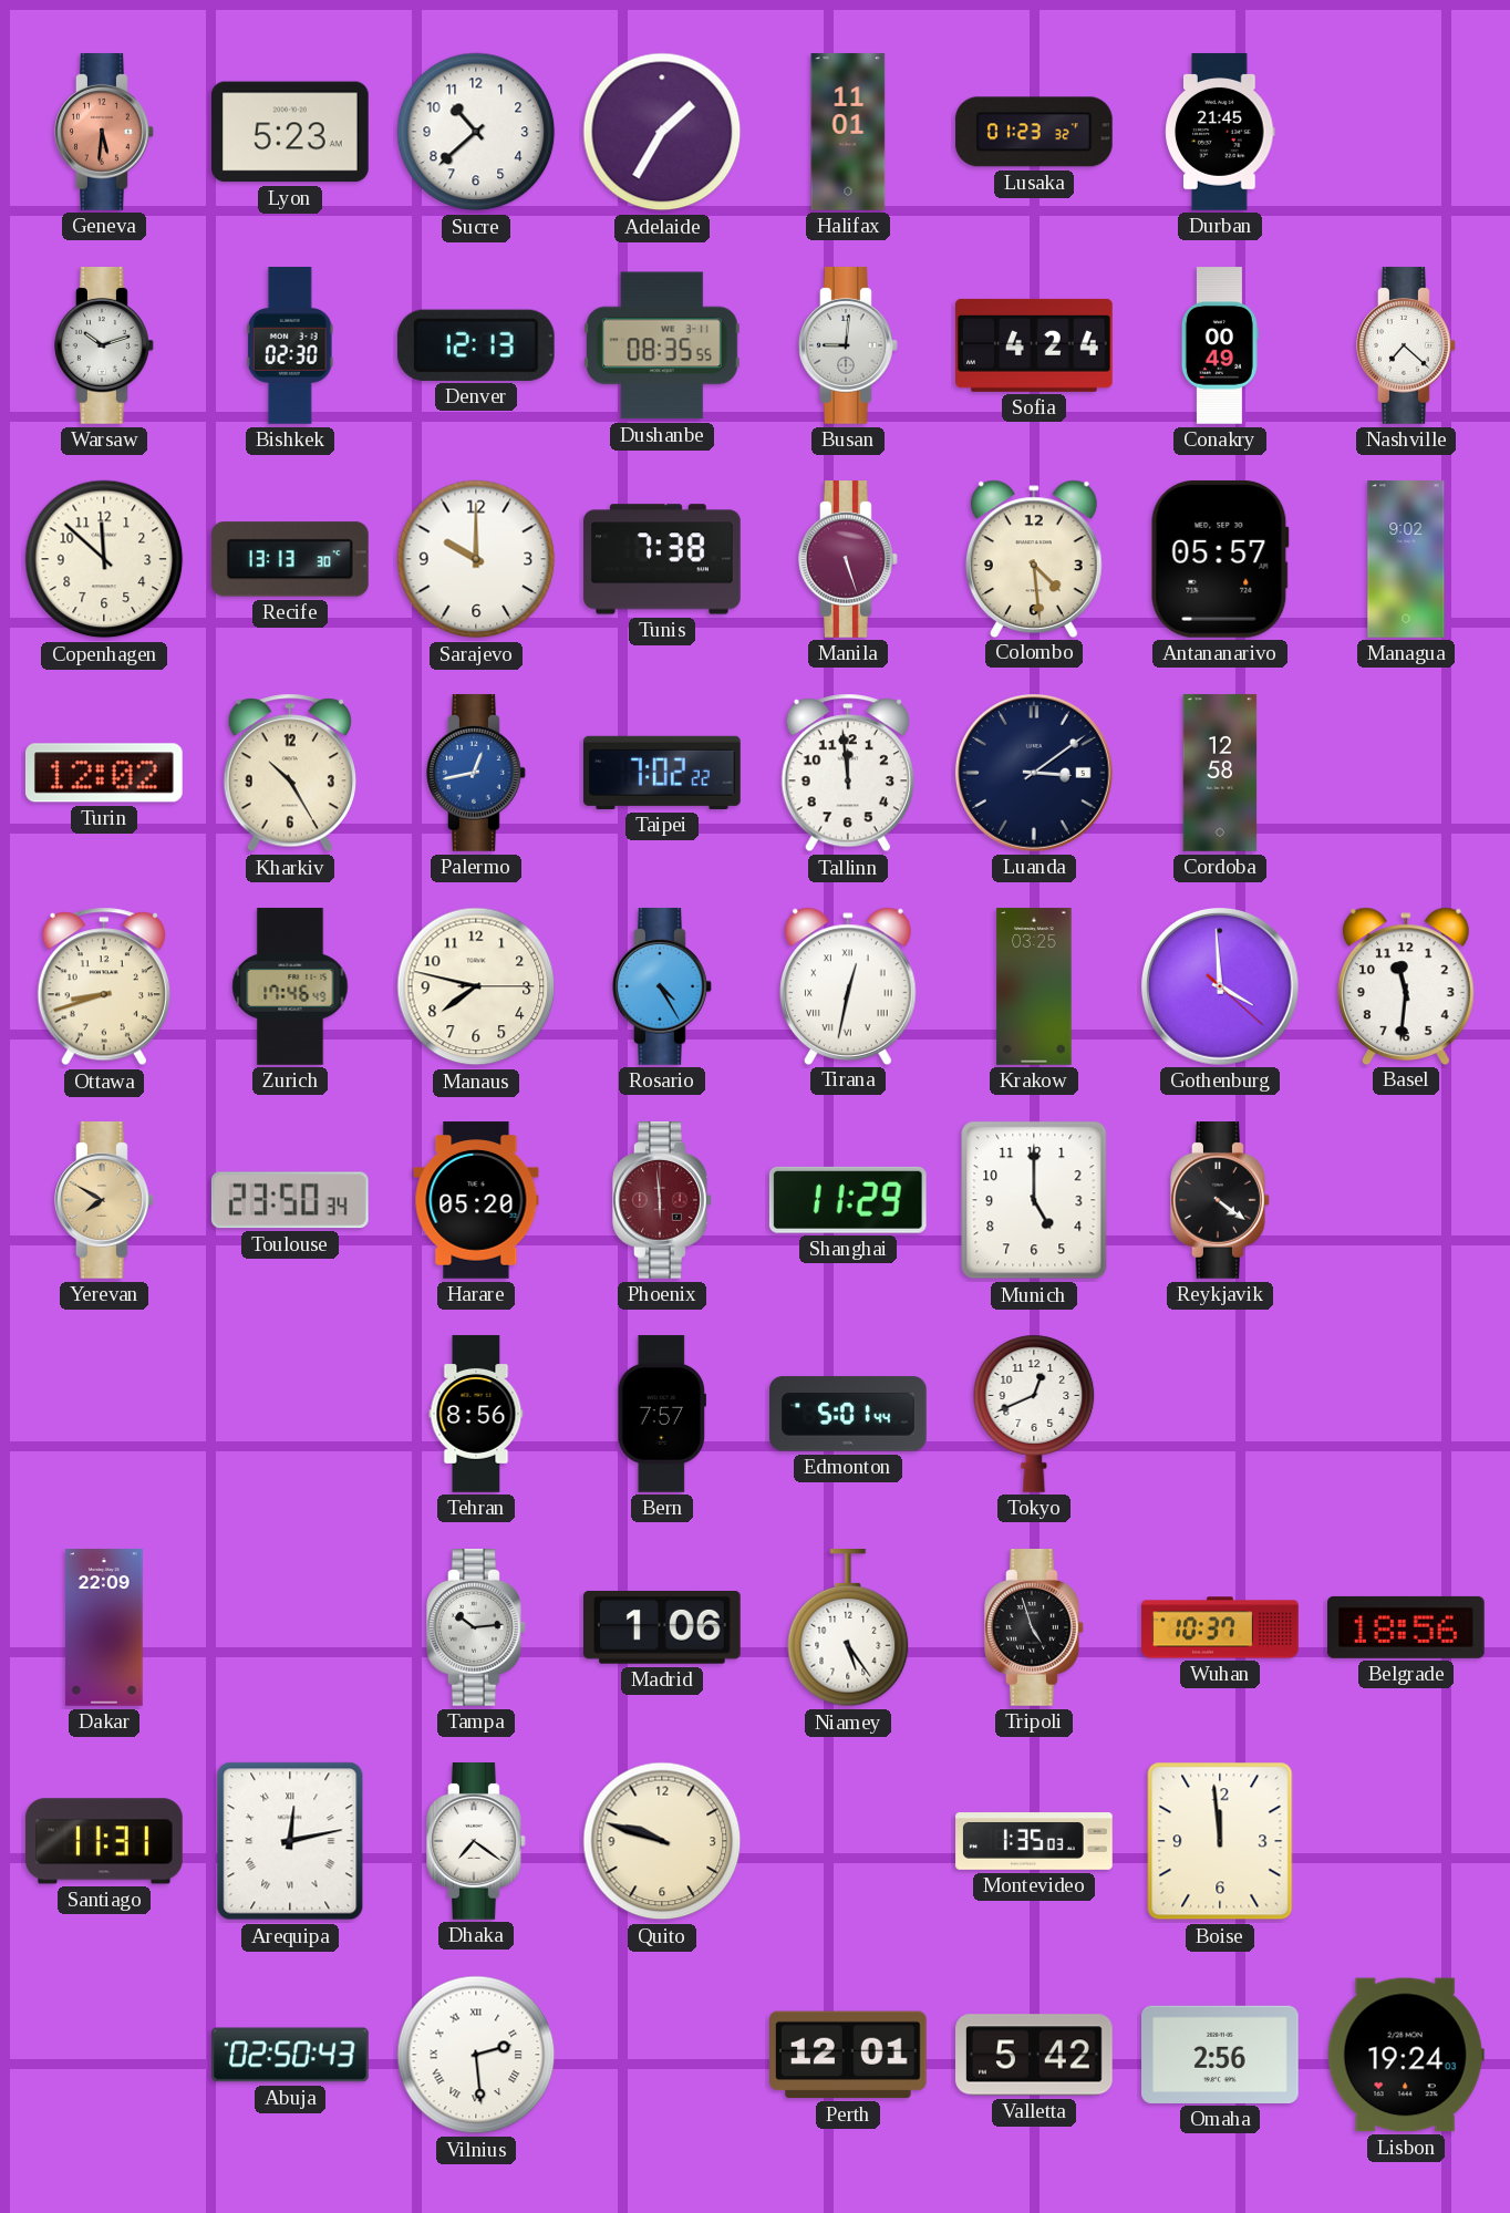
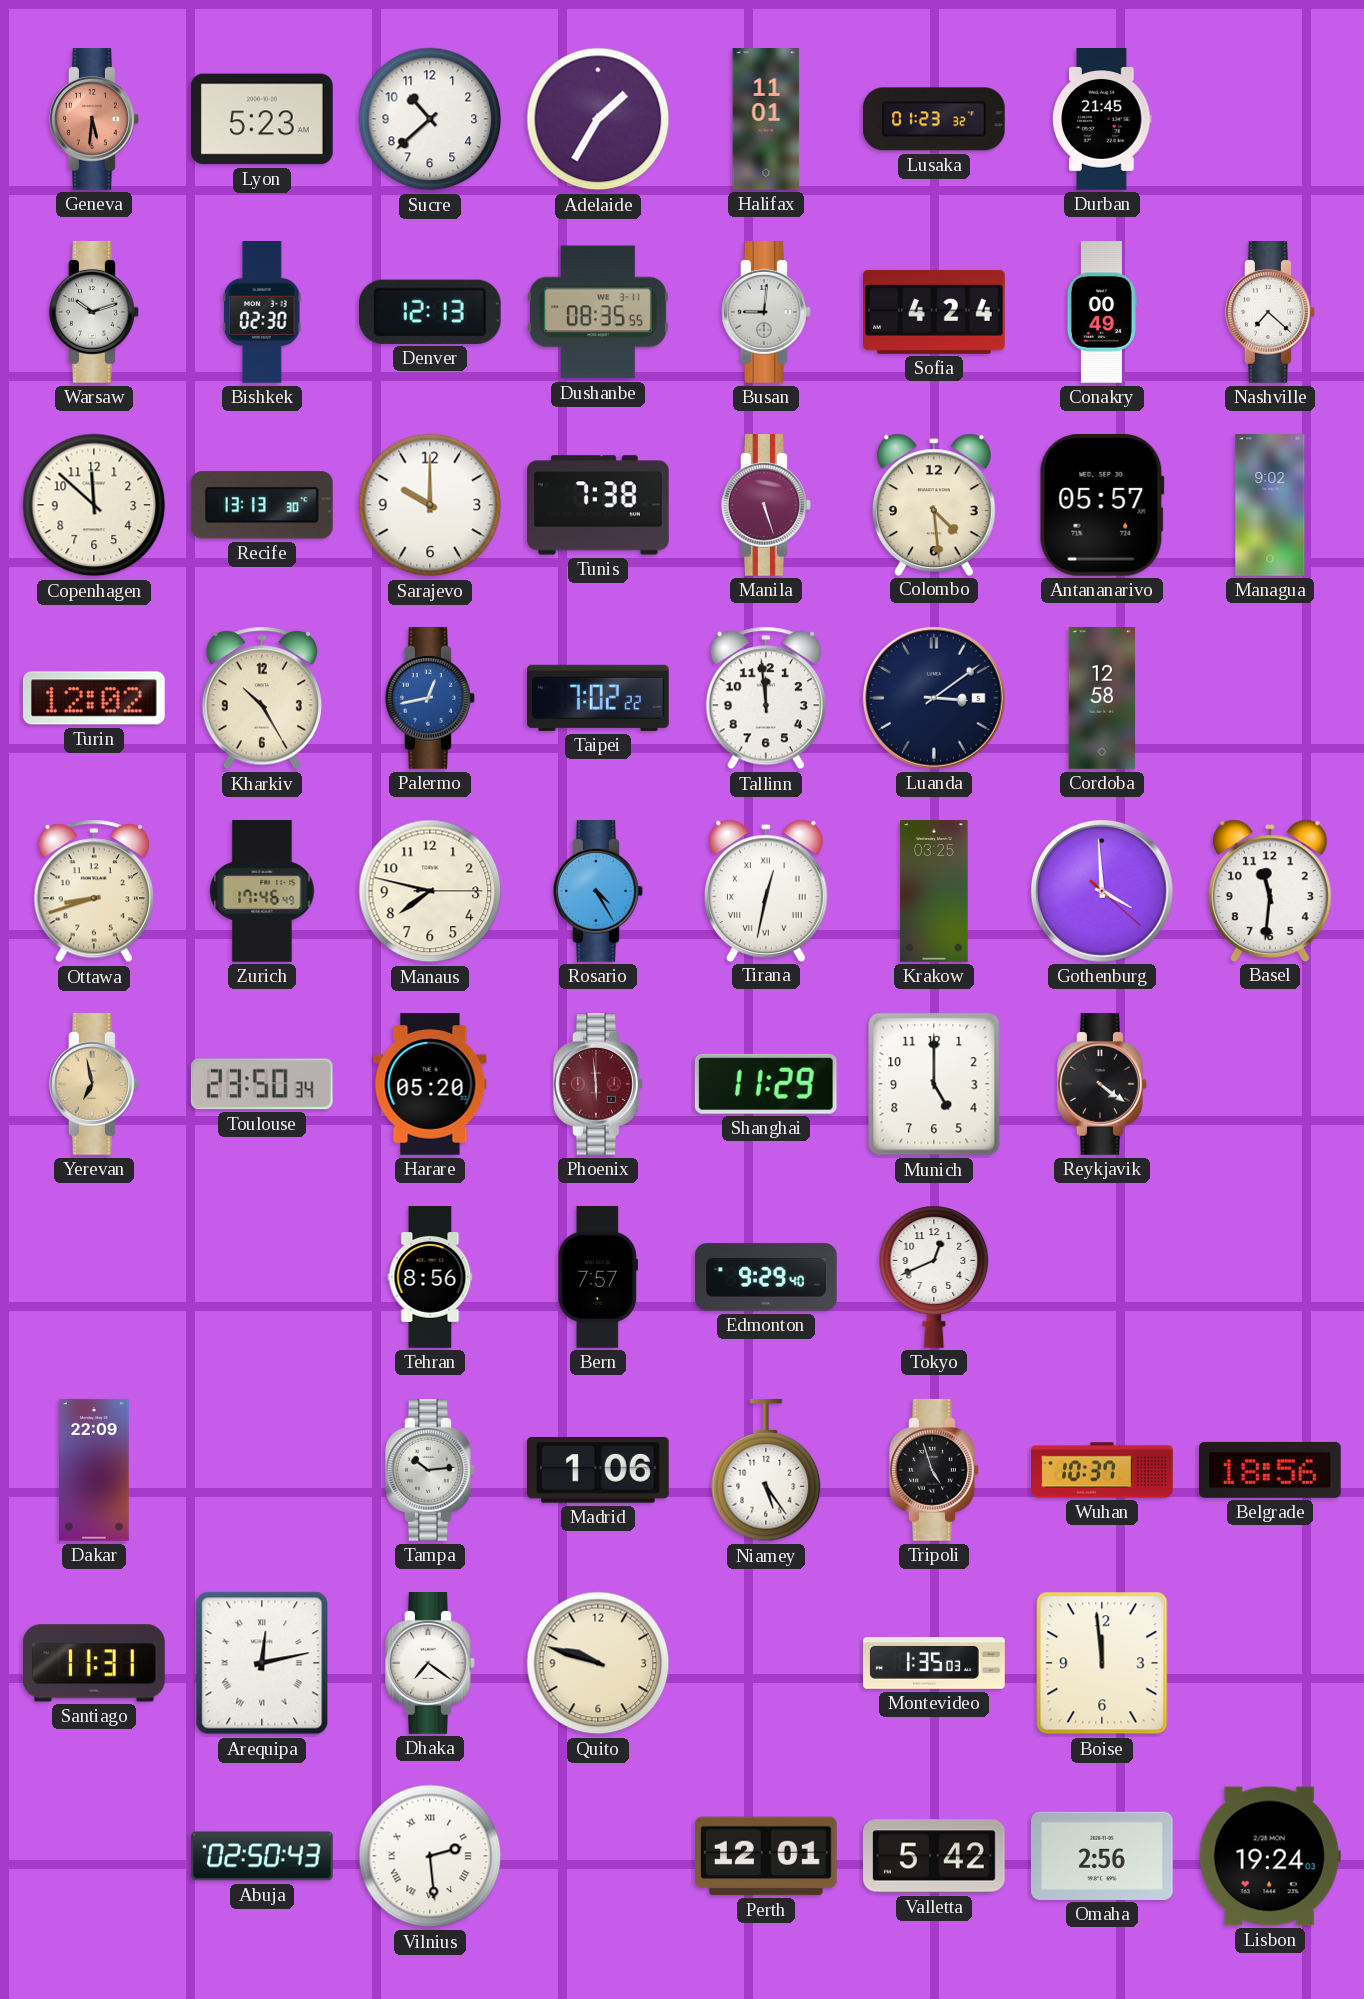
Yerevan: 7:50 -> 6:58 (95, 1085)
Edmonton: 5:01 -> 9:29 (766, 1277)
